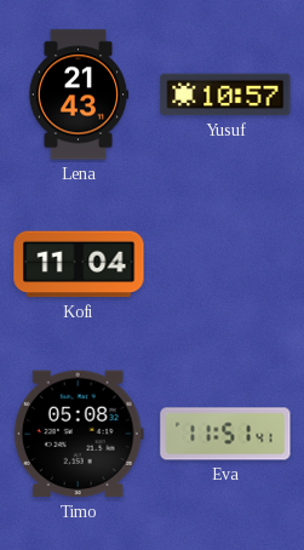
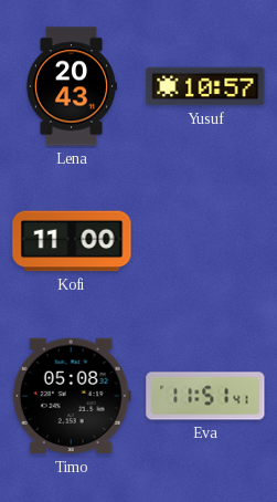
Lena: 21:43 -> 20:43 (72, 86)
Kofi: 11:04 -> 11:00 (72, 241)
